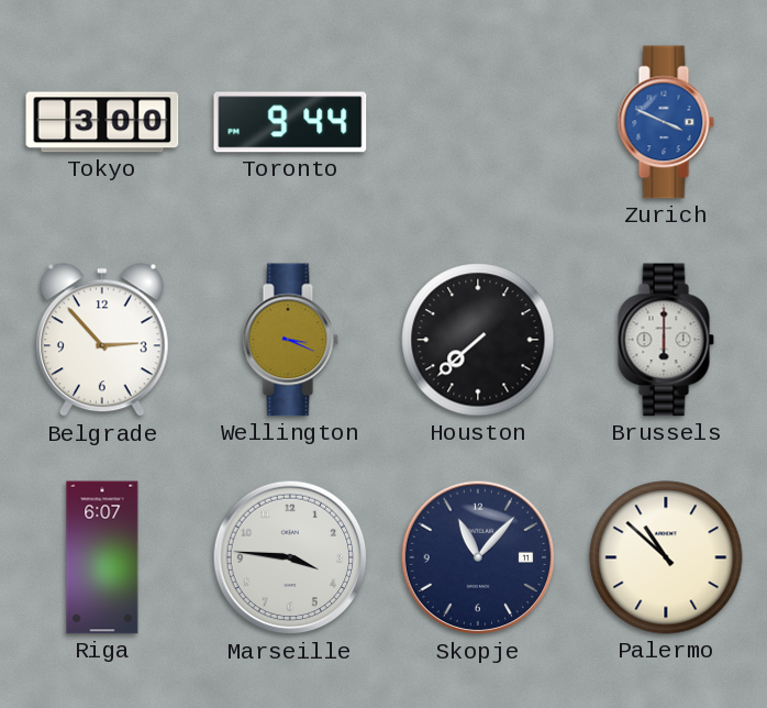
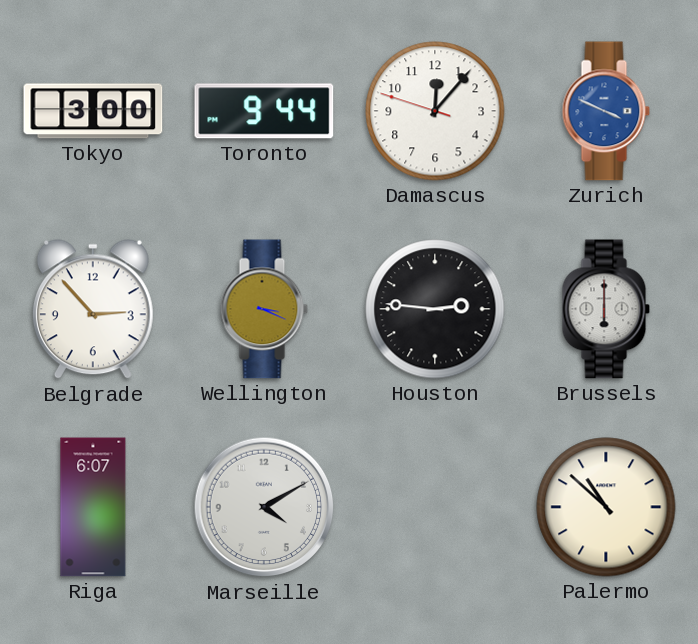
Damascus: none -> 12:06 (435, 111)
Houston: 7:38 -> 2:46 (435, 309)
Marseille: 3:46 -> 4:10 (264, 507)
Skopje: 11:07 -> none (478, 557)
